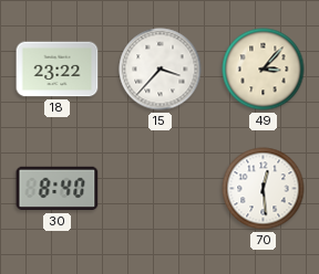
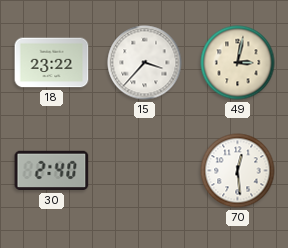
49: 3:07 -> 3:02 (238, 63)
30: 8:40 -> 2:40 (52, 171)
